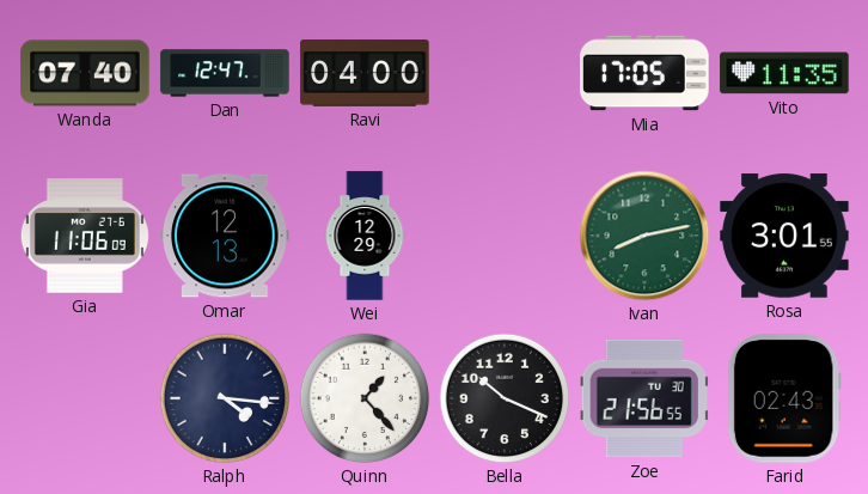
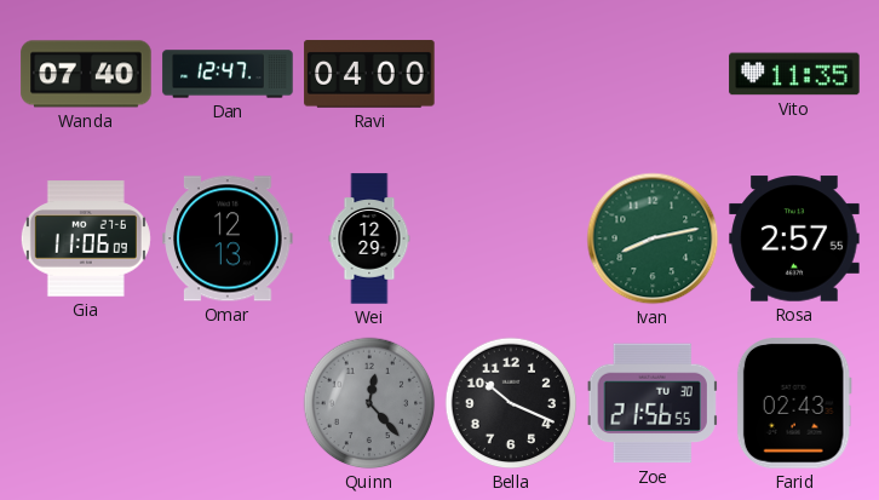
Mia: 17:05 -> none (644, 73)
Rosa: 3:01 -> 2:57 (794, 238)
Ralph: 4:16 -> none (225, 398)
Quinn: 1:23 -> 12:23 (369, 403)
Quinn dial: white -> grey (369, 403)
